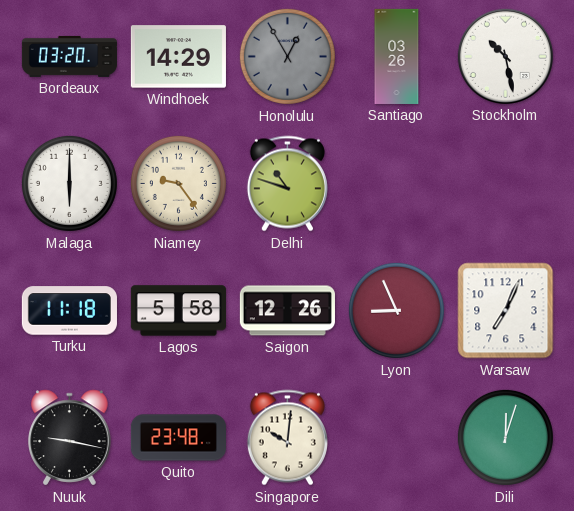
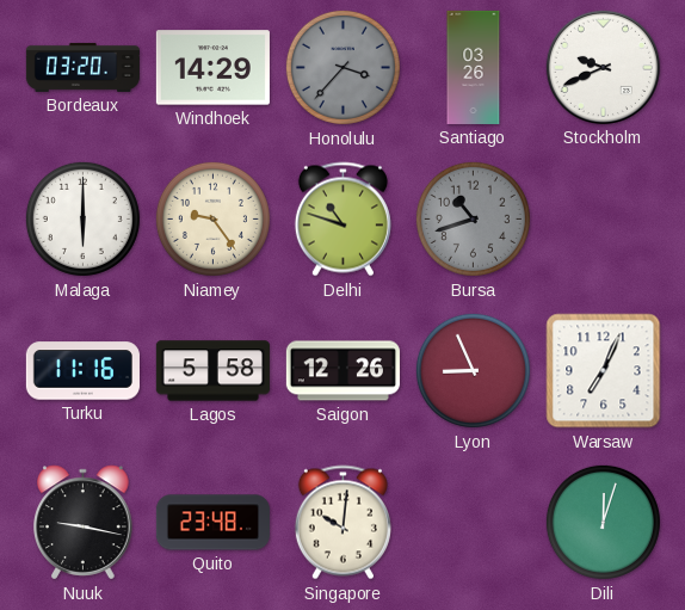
Honolulu: 12:55 -> 3:37 (342, 67)
Stockholm: 10:28 -> 9:41 (603, 67)
Bursa: none -> 10:42 (473, 218)
Turku: 11:18 -> 11:16 (82, 371)
